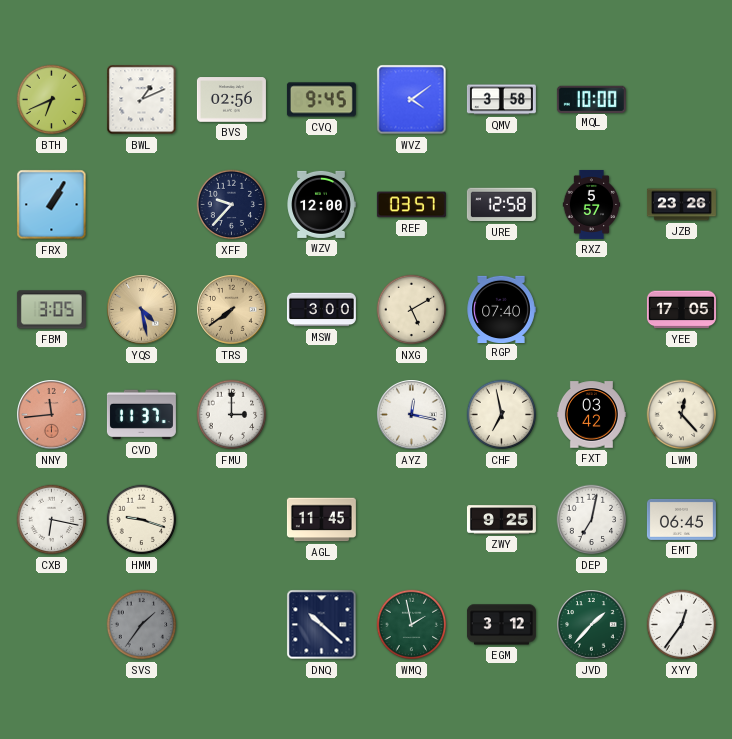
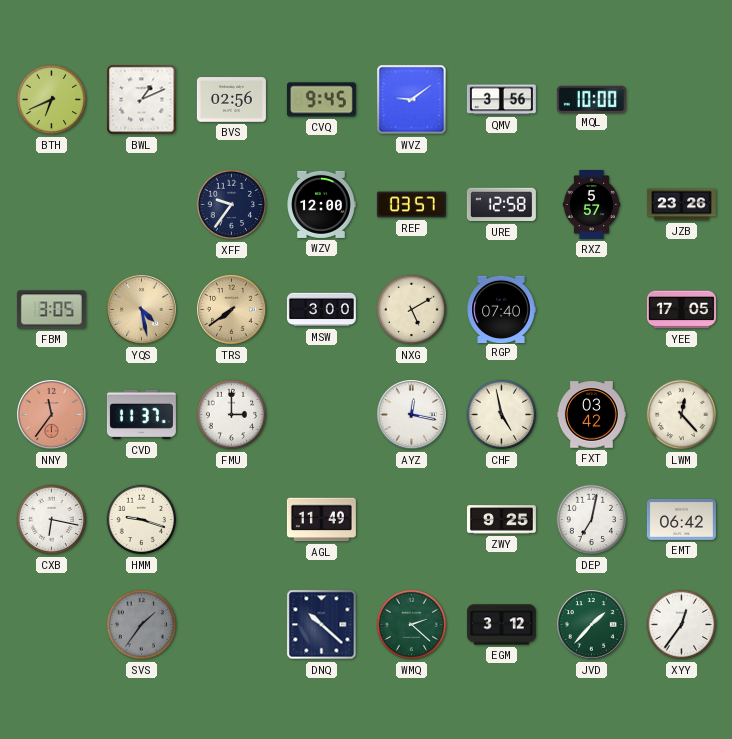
WVZ: 4:09 -> 9:09 (412, 100)
QMV: 3:58 -> 3:56 (501, 100)
FRX: 1:05 -> none (52, 205)
XFF: 9:37 -> 9:36 (232, 205)
NNY: 11:44 -> 11:36 (52, 415)
CHF: 6:58 -> 4:58 (502, 415)
AGL: 11:45 -> 11:49 (321, 520)
EMT: 06:45 -> 06:42 (681, 519)
WMQ: 1:58 -> 2:22 (412, 625)
